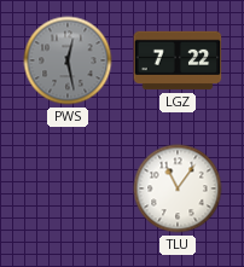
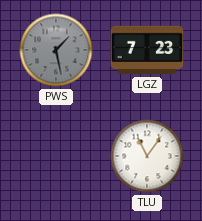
PWS: 12:28 -> 1:28 (56, 50)
LGZ: 7:22 -> 7:23 (147, 50)
